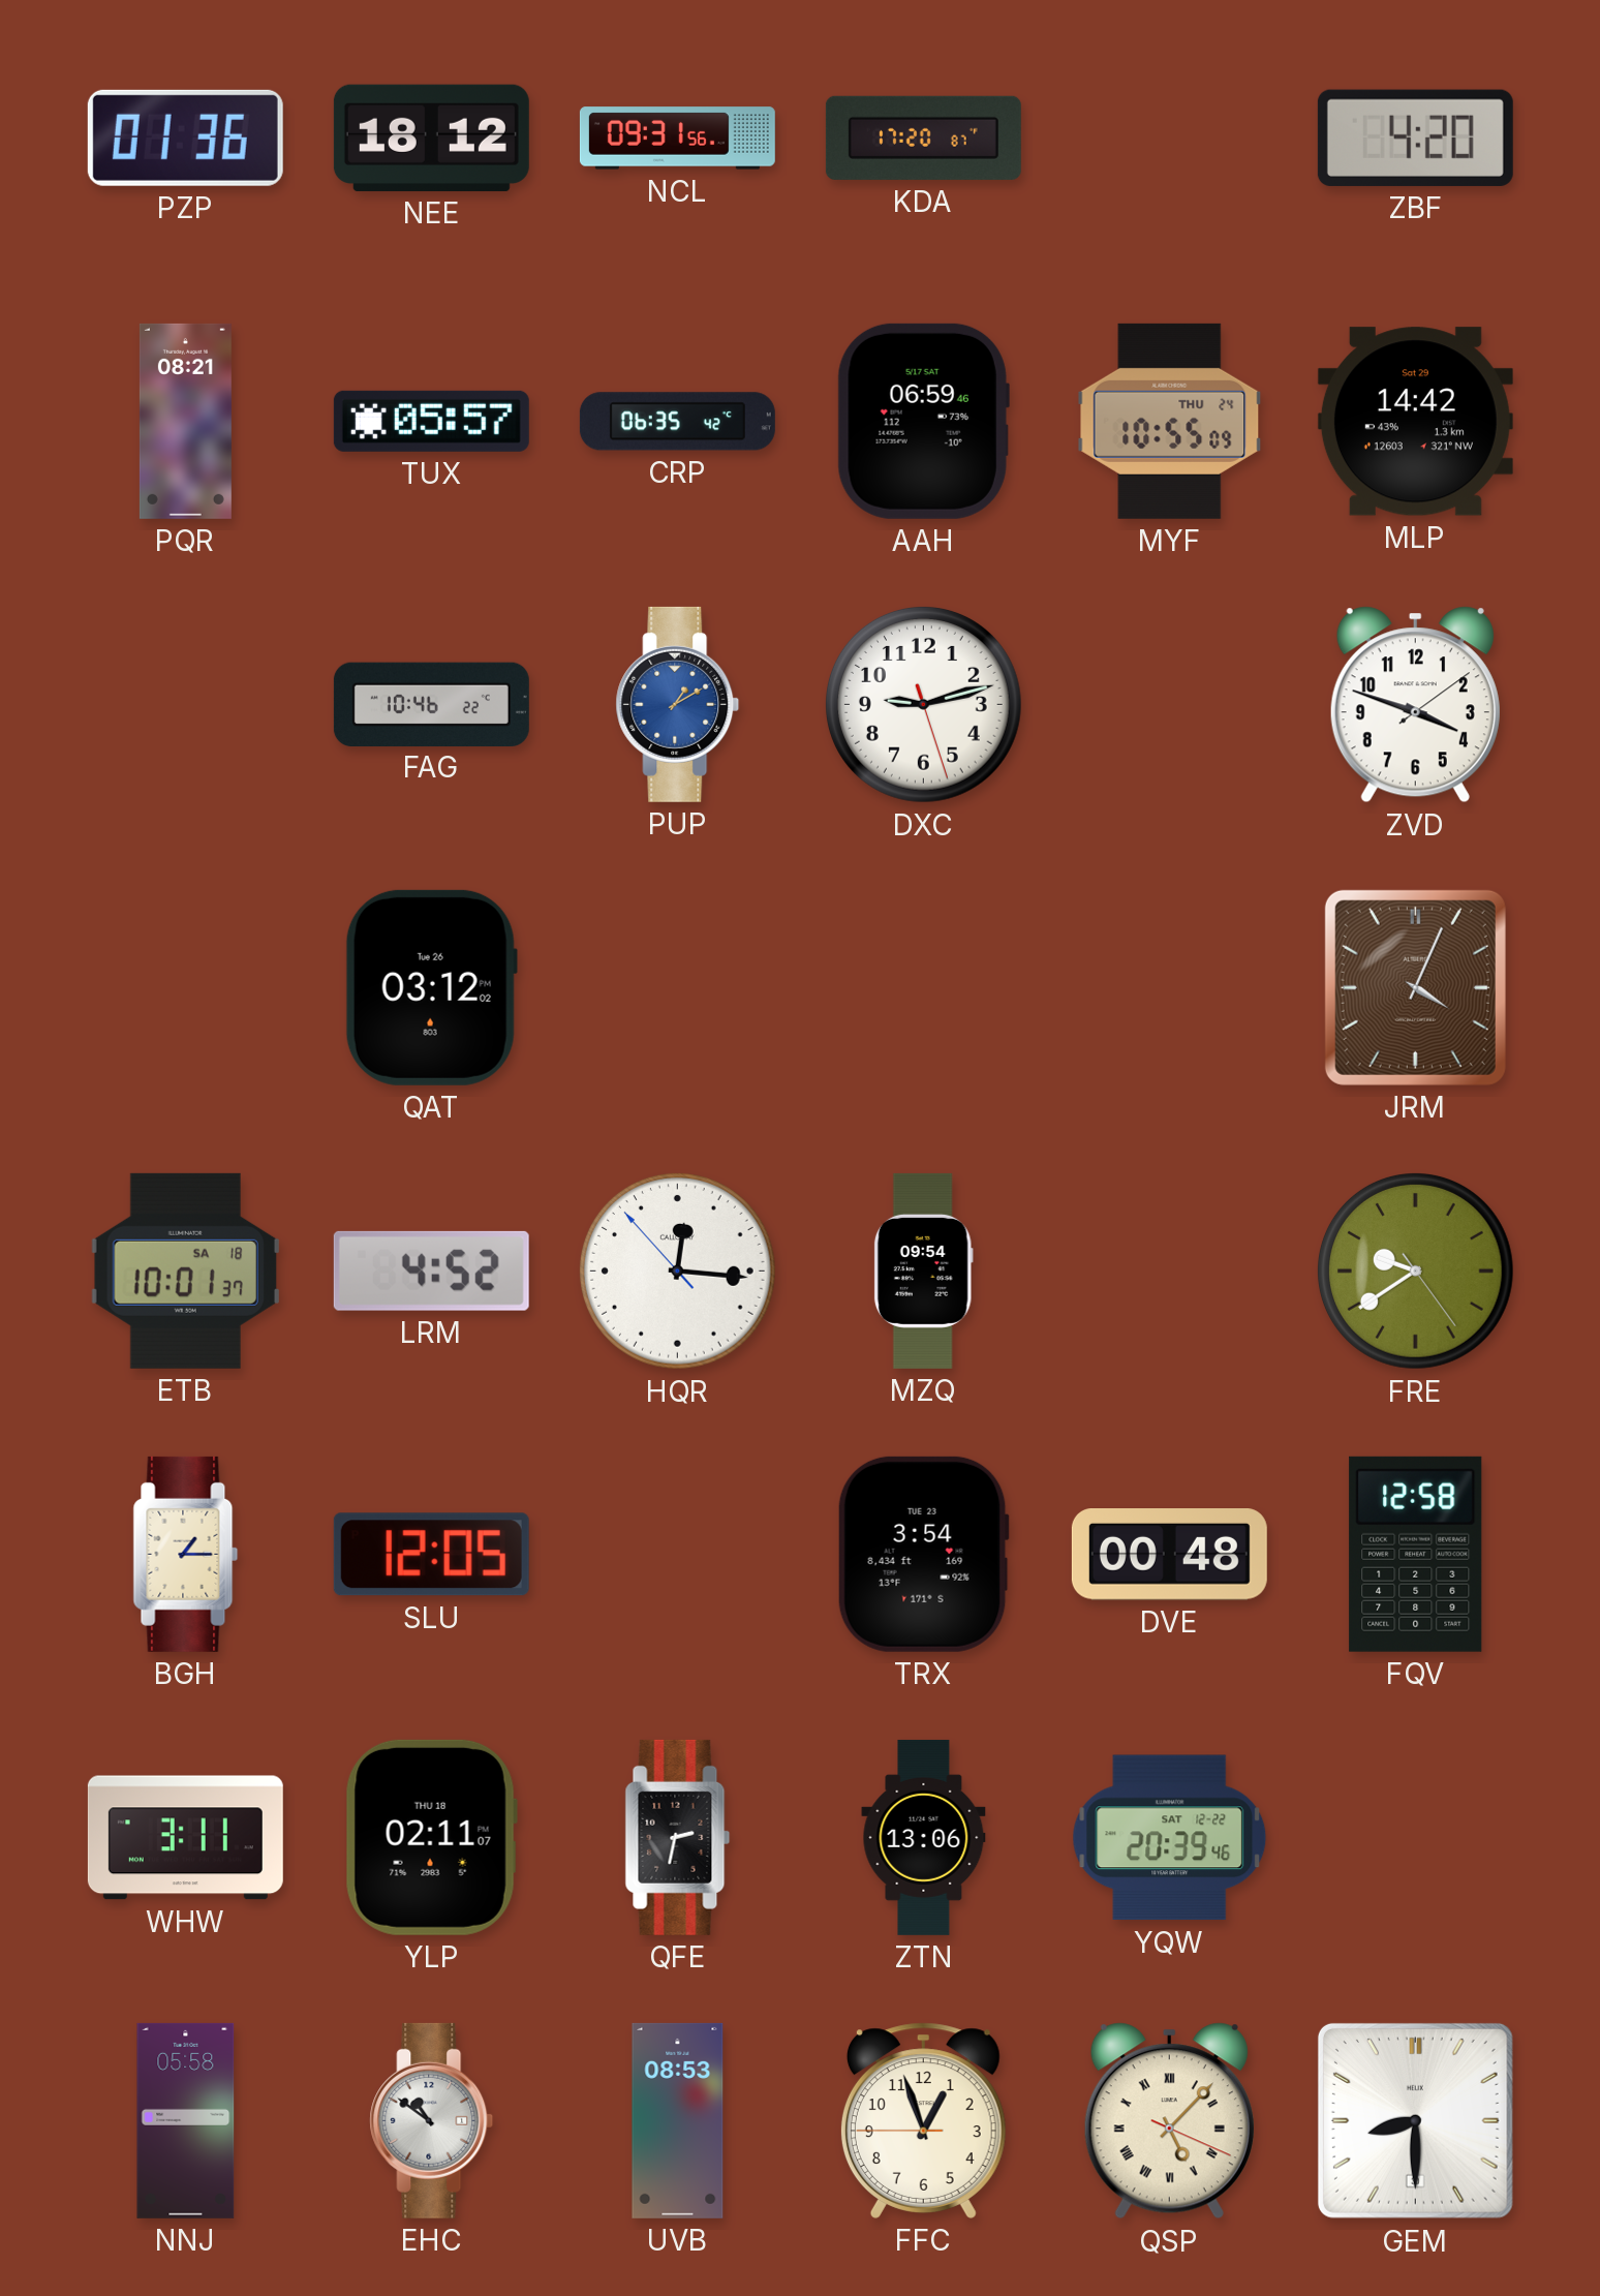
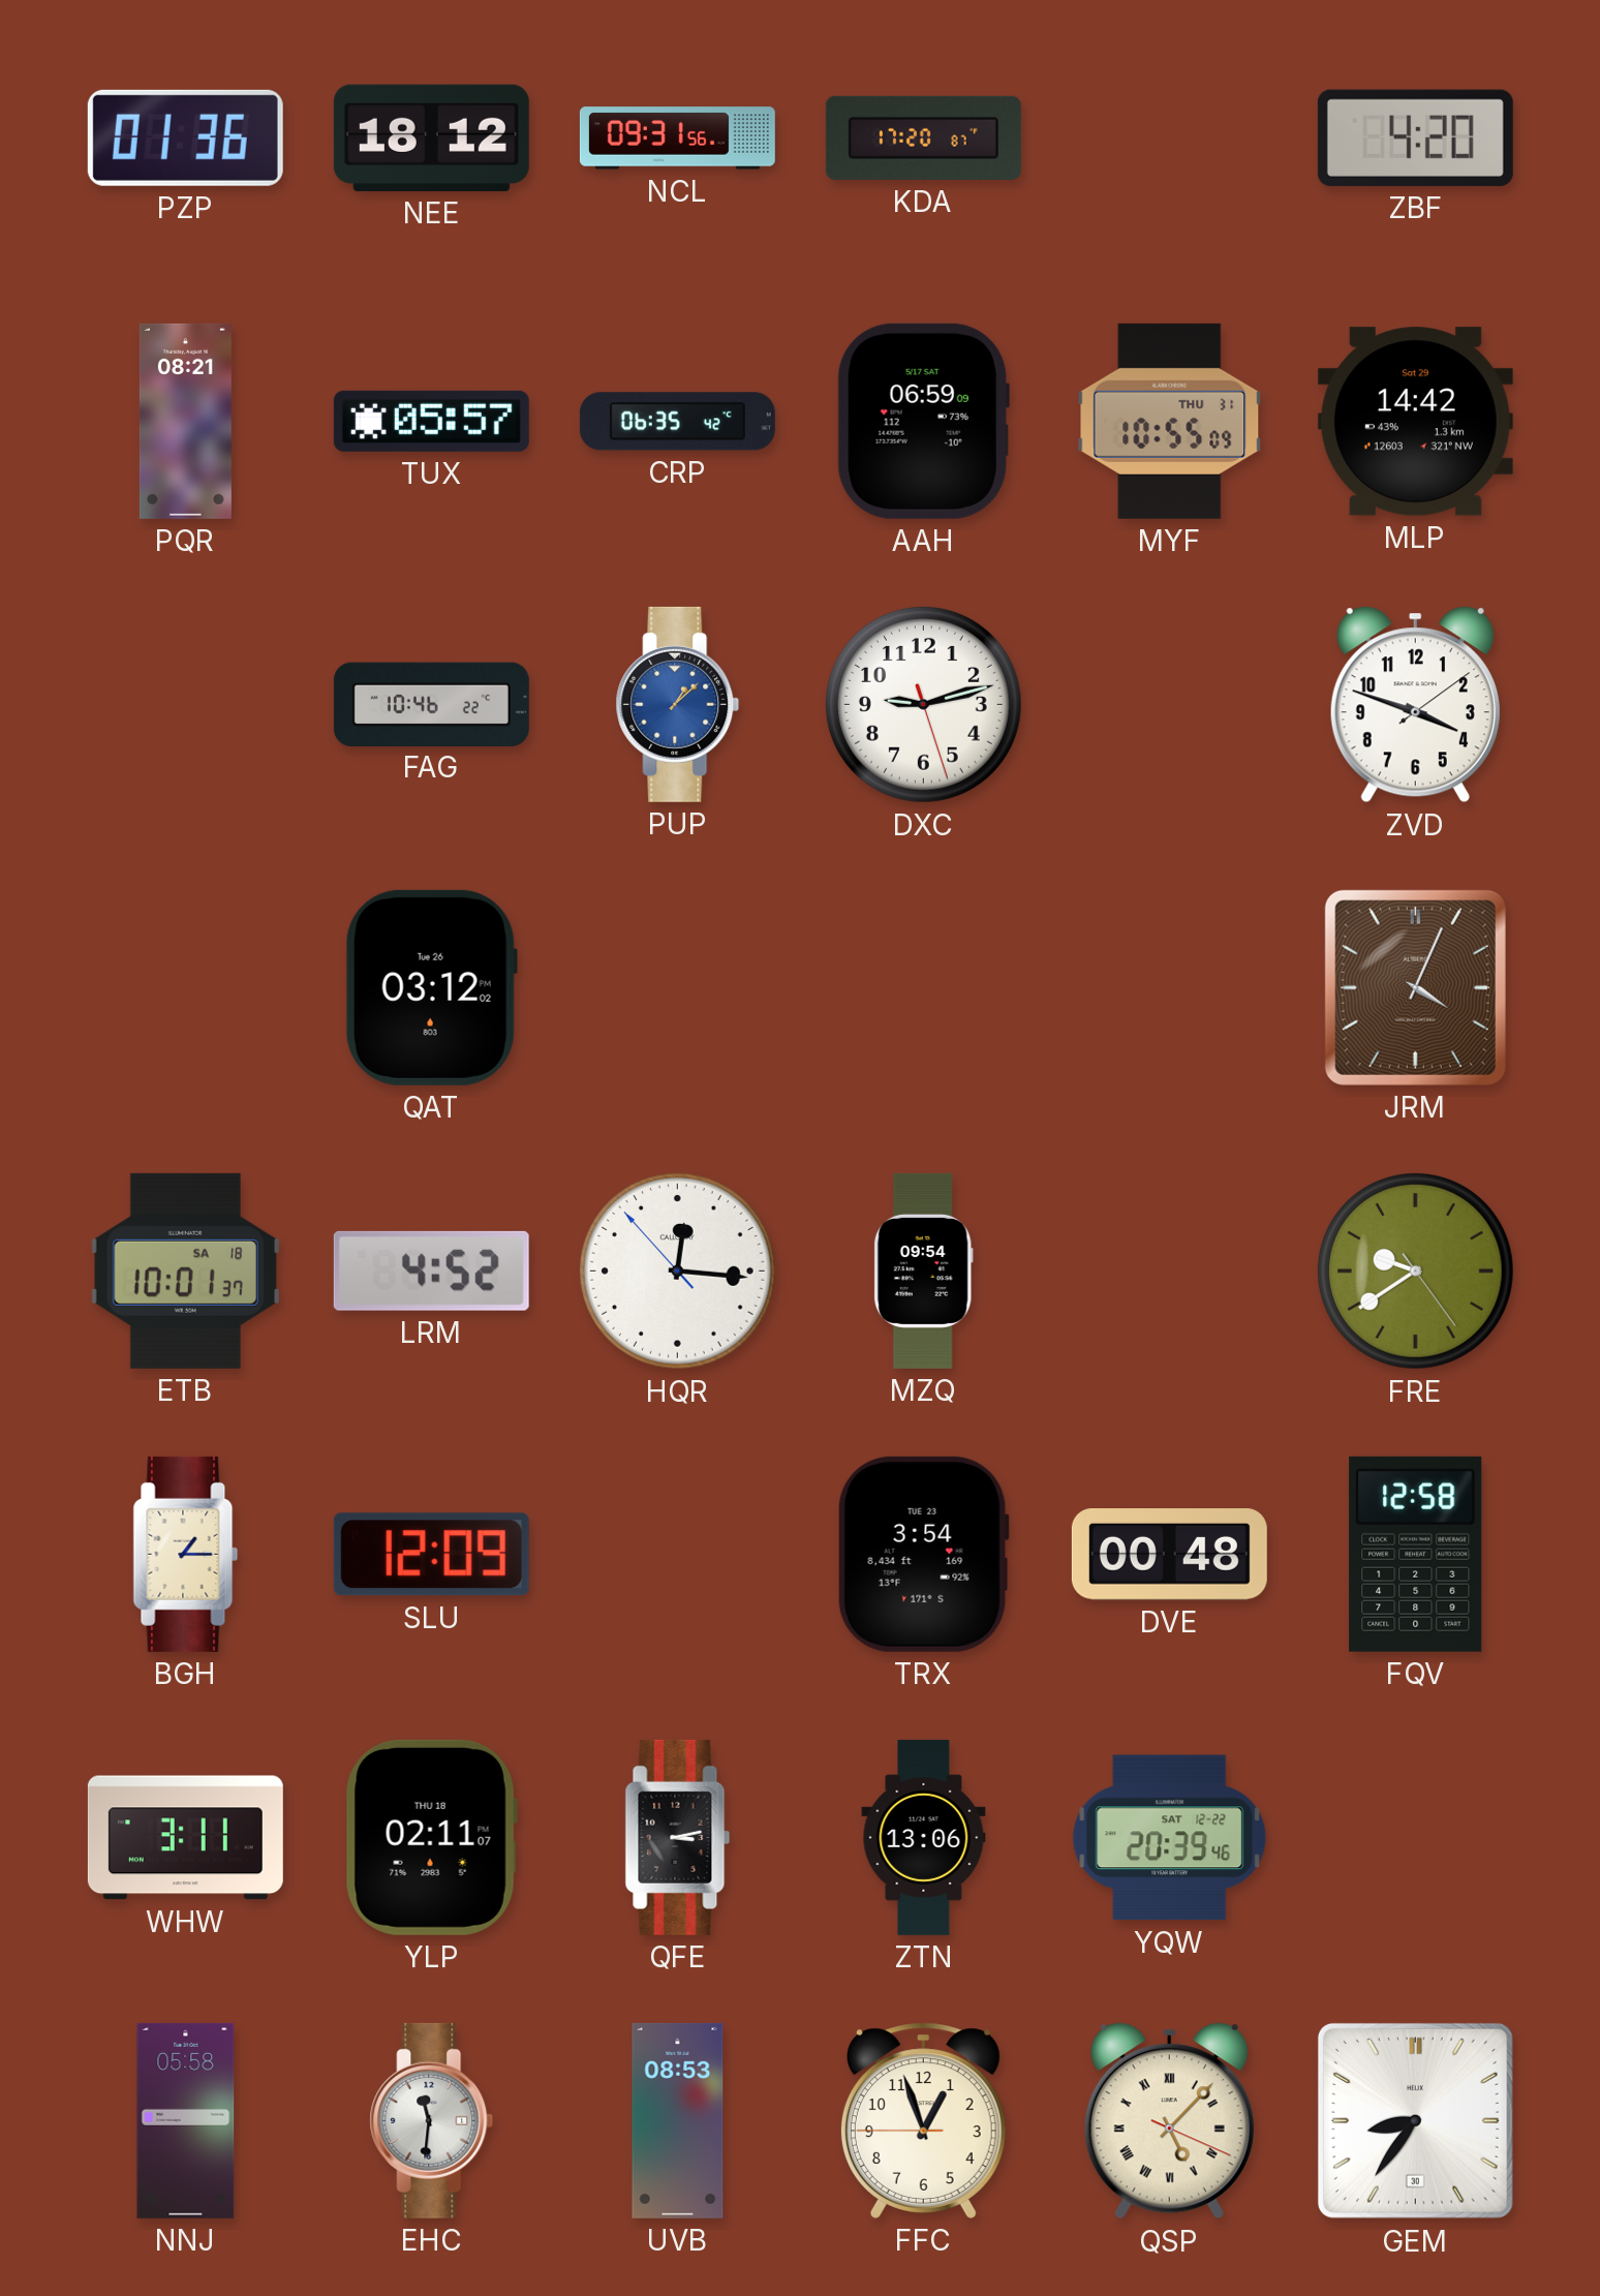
AAH: 06:59:46 -> 06:59:09 (923, 421)
MYF date: THU 24 -> THU 31 (1170, 421)
PUP: 1:10 -> 1:08 (678, 704)
SLU: 12:05 -> 12:09 (431, 1555)
QFE: 2:32 -> 3:13 (678, 1837)
EHC: 10:51 -> 11:31 (432, 2120)
GEM: 8:30 -> 8:36 (1415, 2120)
